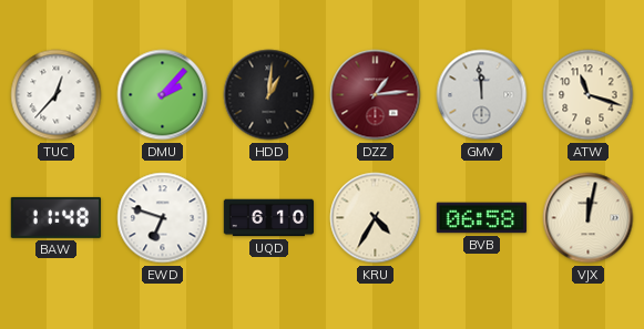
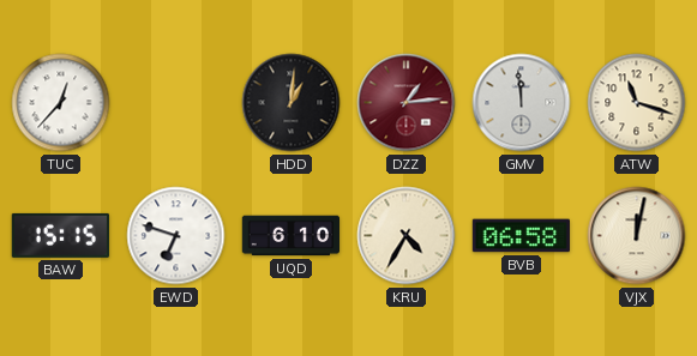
DMU: 2:07 -> none (163, 95)
BAW: 11:48 -> 15:15 (60, 235)
